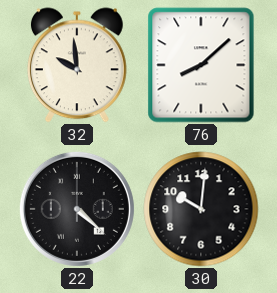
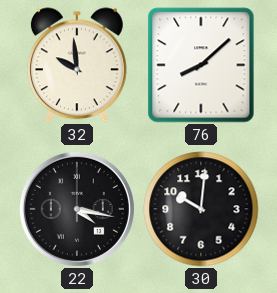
22: 4:22 -> 4:17 (77, 209)
